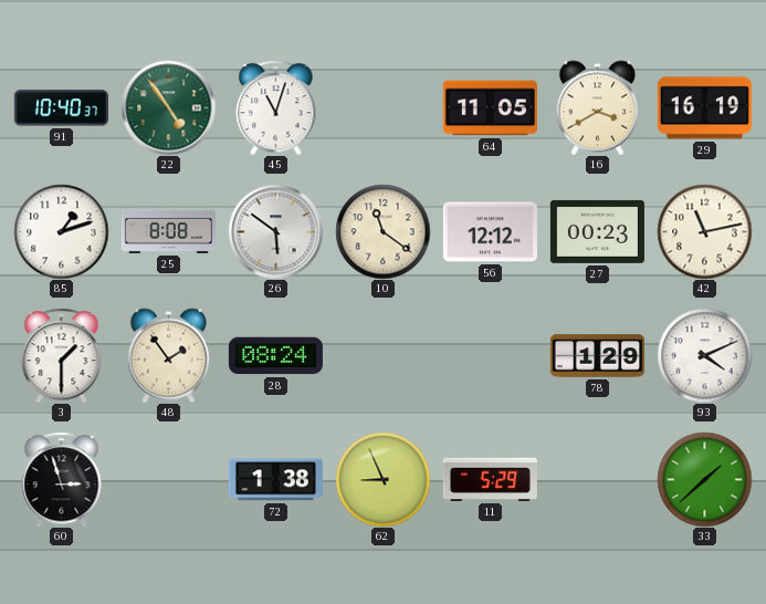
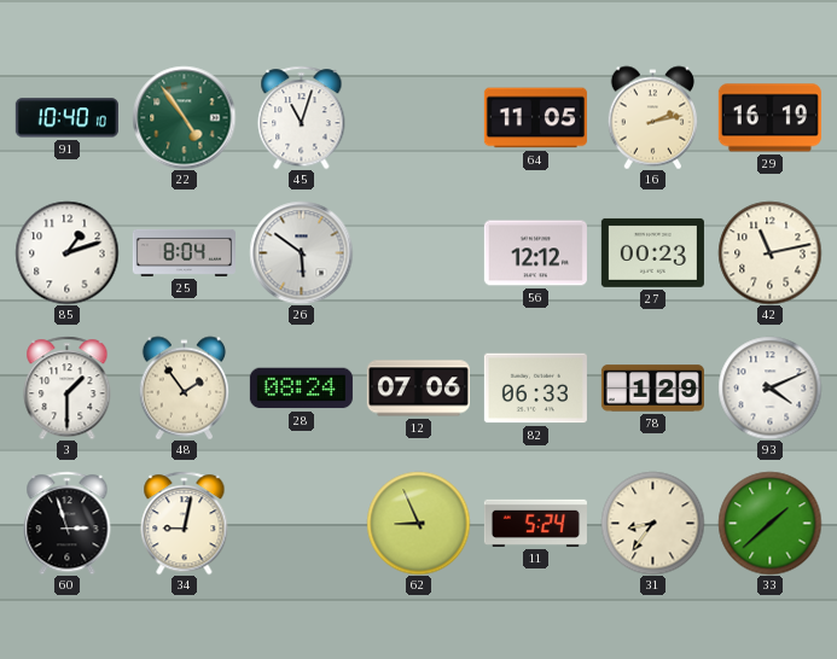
91: 10:40:37 -> 10:40:10 (66, 118)
16: 3:40 -> 2:13 (653, 117)
25: 8:08 -> 8:04 (184, 252)
10: 11:21 -> none (382, 231)
12: none -> 07:06 (418, 389)
82: none -> 06:33 (535, 389)
34: none -> 9:02 (185, 523)
72: 1:38 -> none (275, 480)
11: 5:29 -> 5:24 (535, 523)
31: none -> 8:36 (652, 523)
